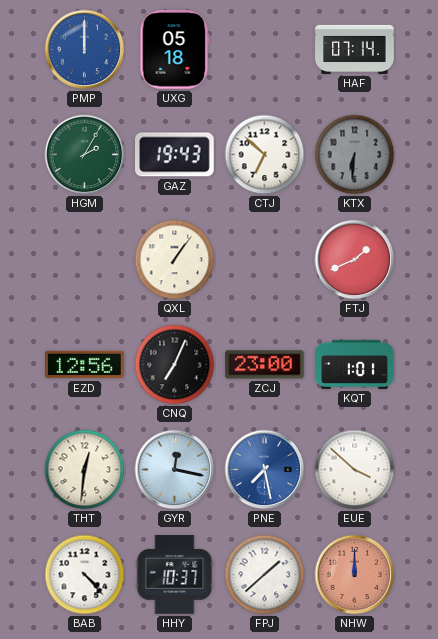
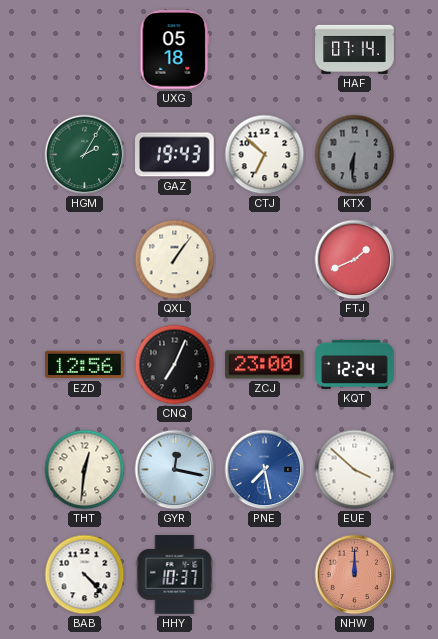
PMP: 12:00 -> none (85, 50)
KQT: 1:01 -> 12:24 (355, 364)
FPJ: 1:38 -> none (265, 575)
